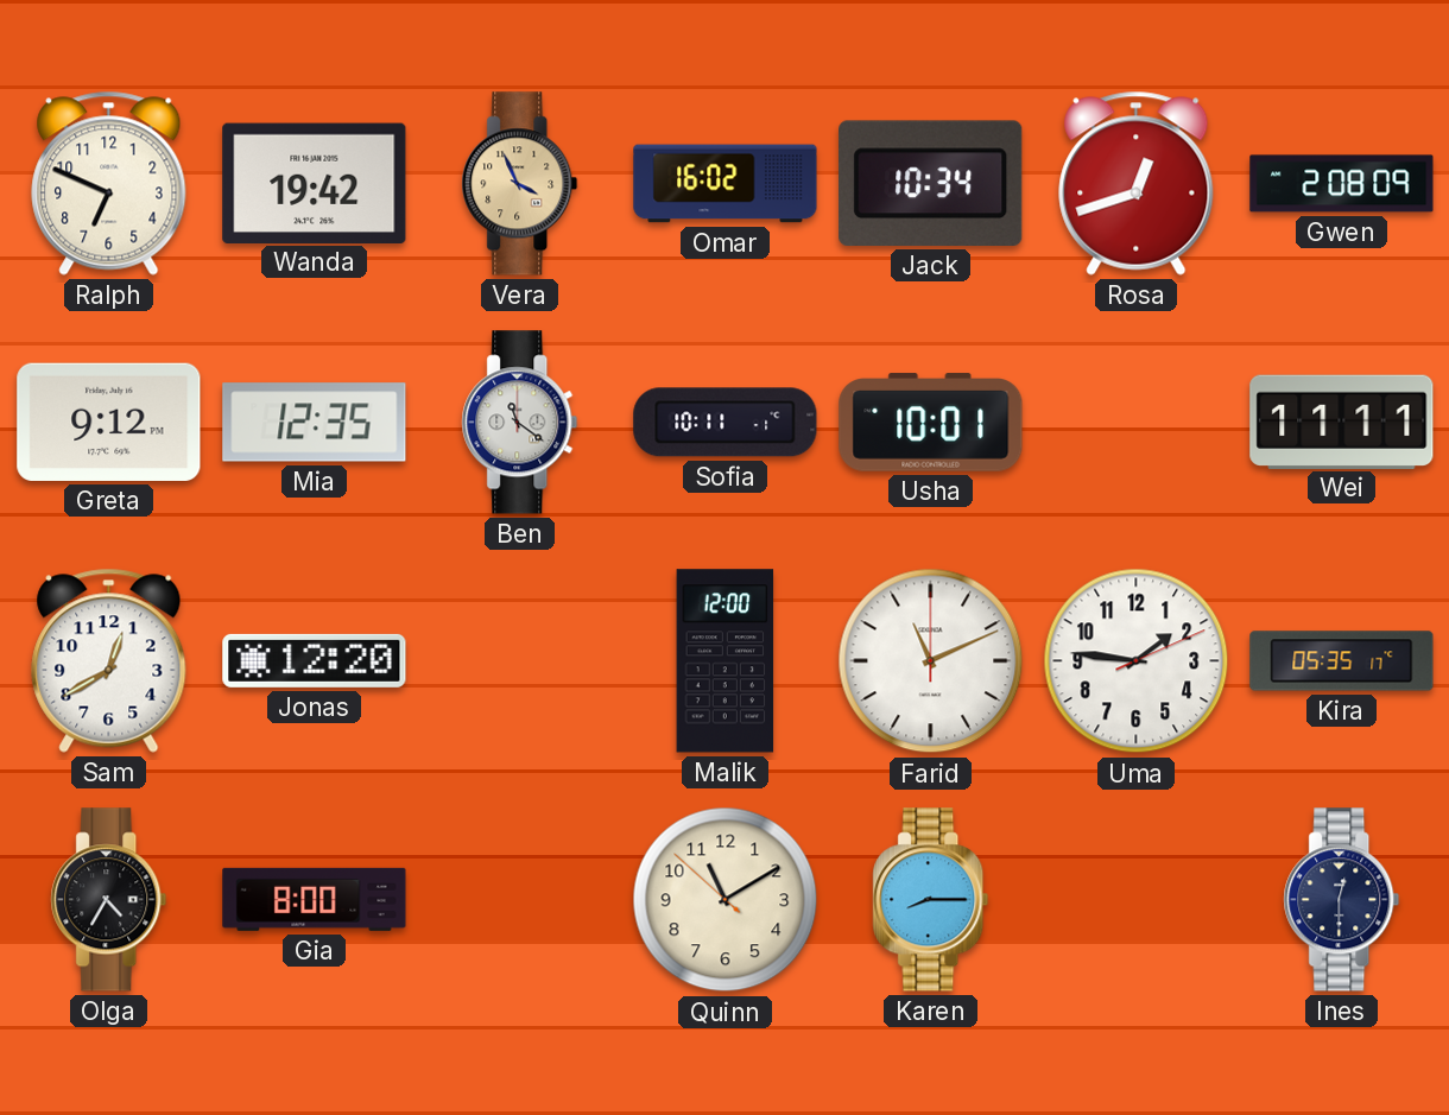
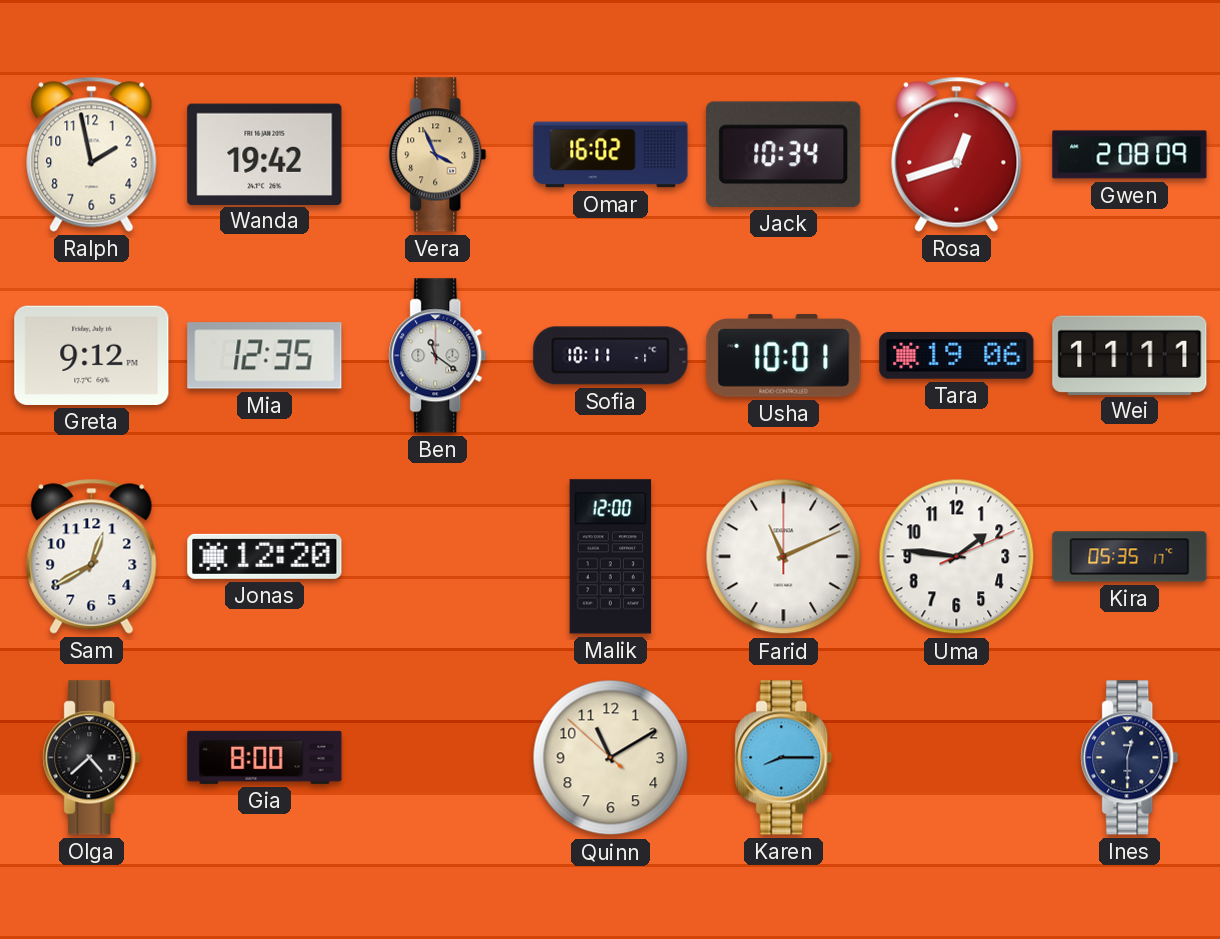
Ralph: 6:49 -> 1:58 (92, 154)
Tara: none -> 19:06 (957, 356)
Olga: 4:35 -> 4:38 (92, 758)
